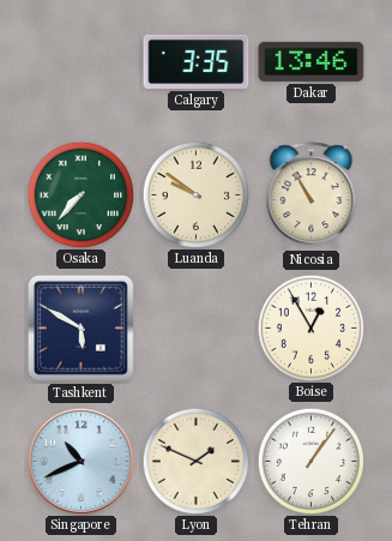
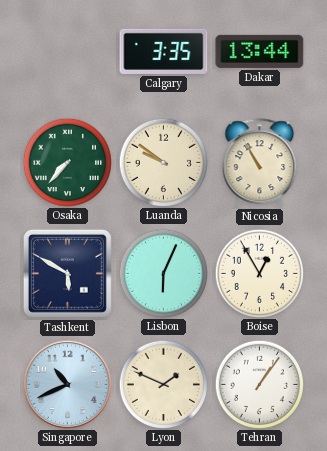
Dakar: 13:46 -> 13:44 (260, 51)
Lisbon: none -> 6:04 (163, 273)
